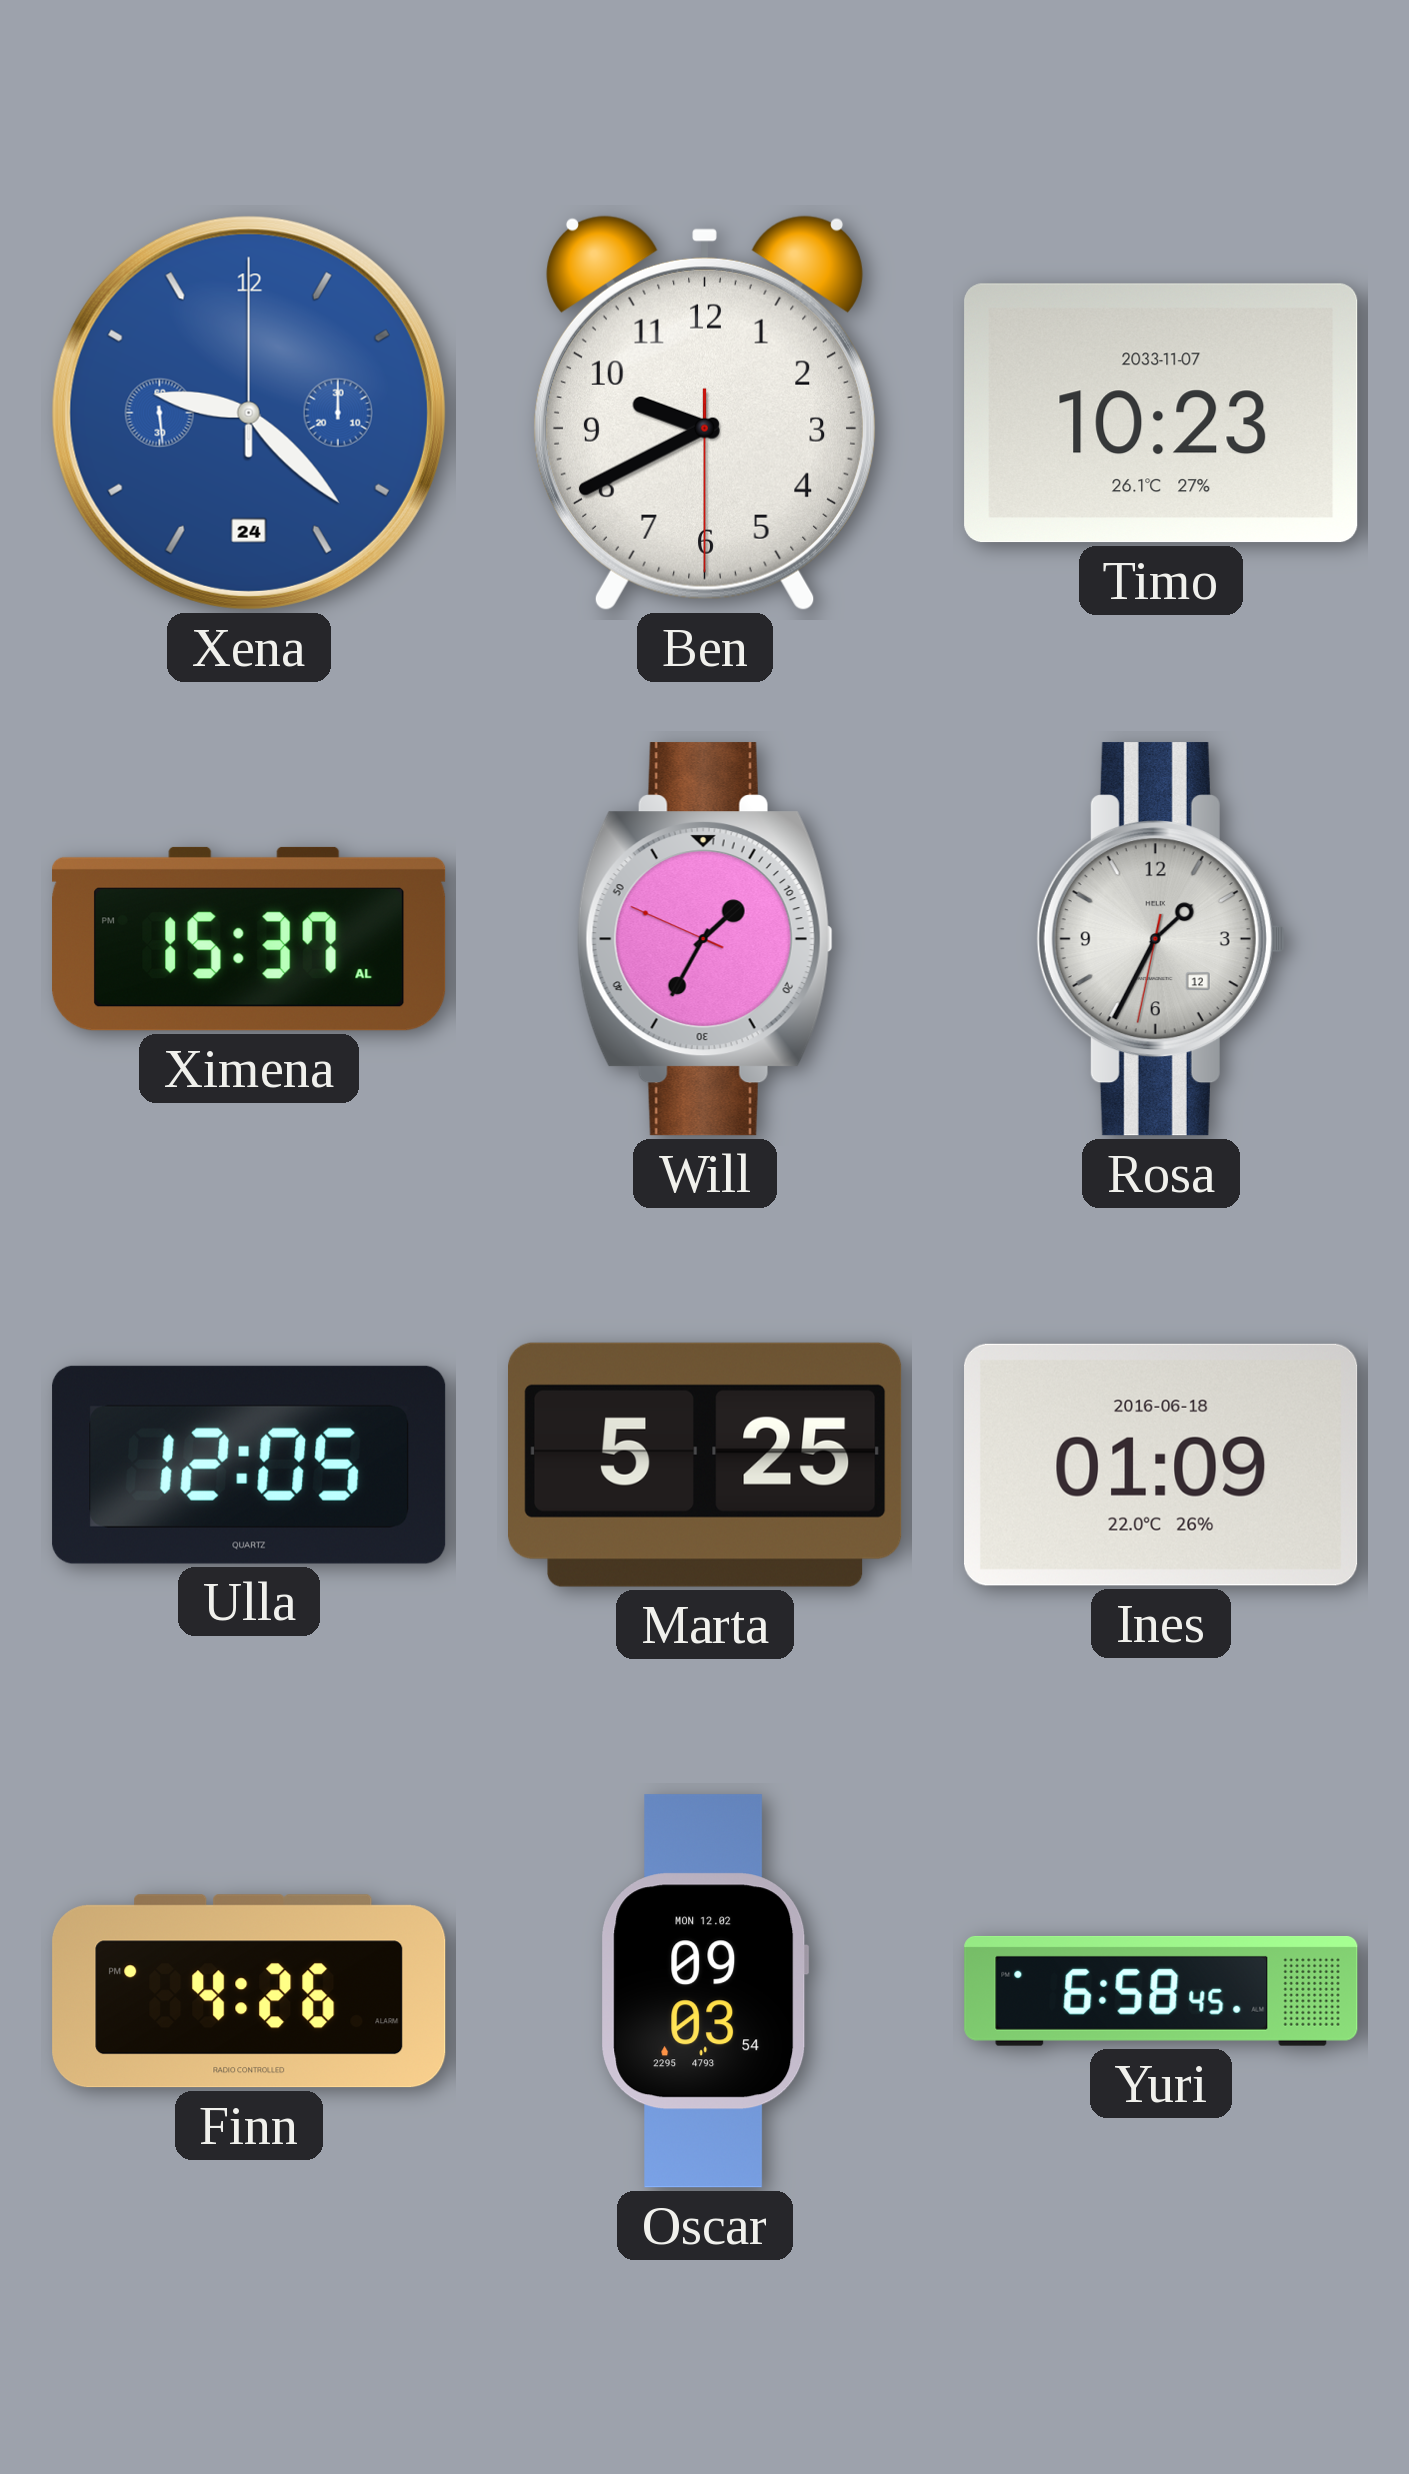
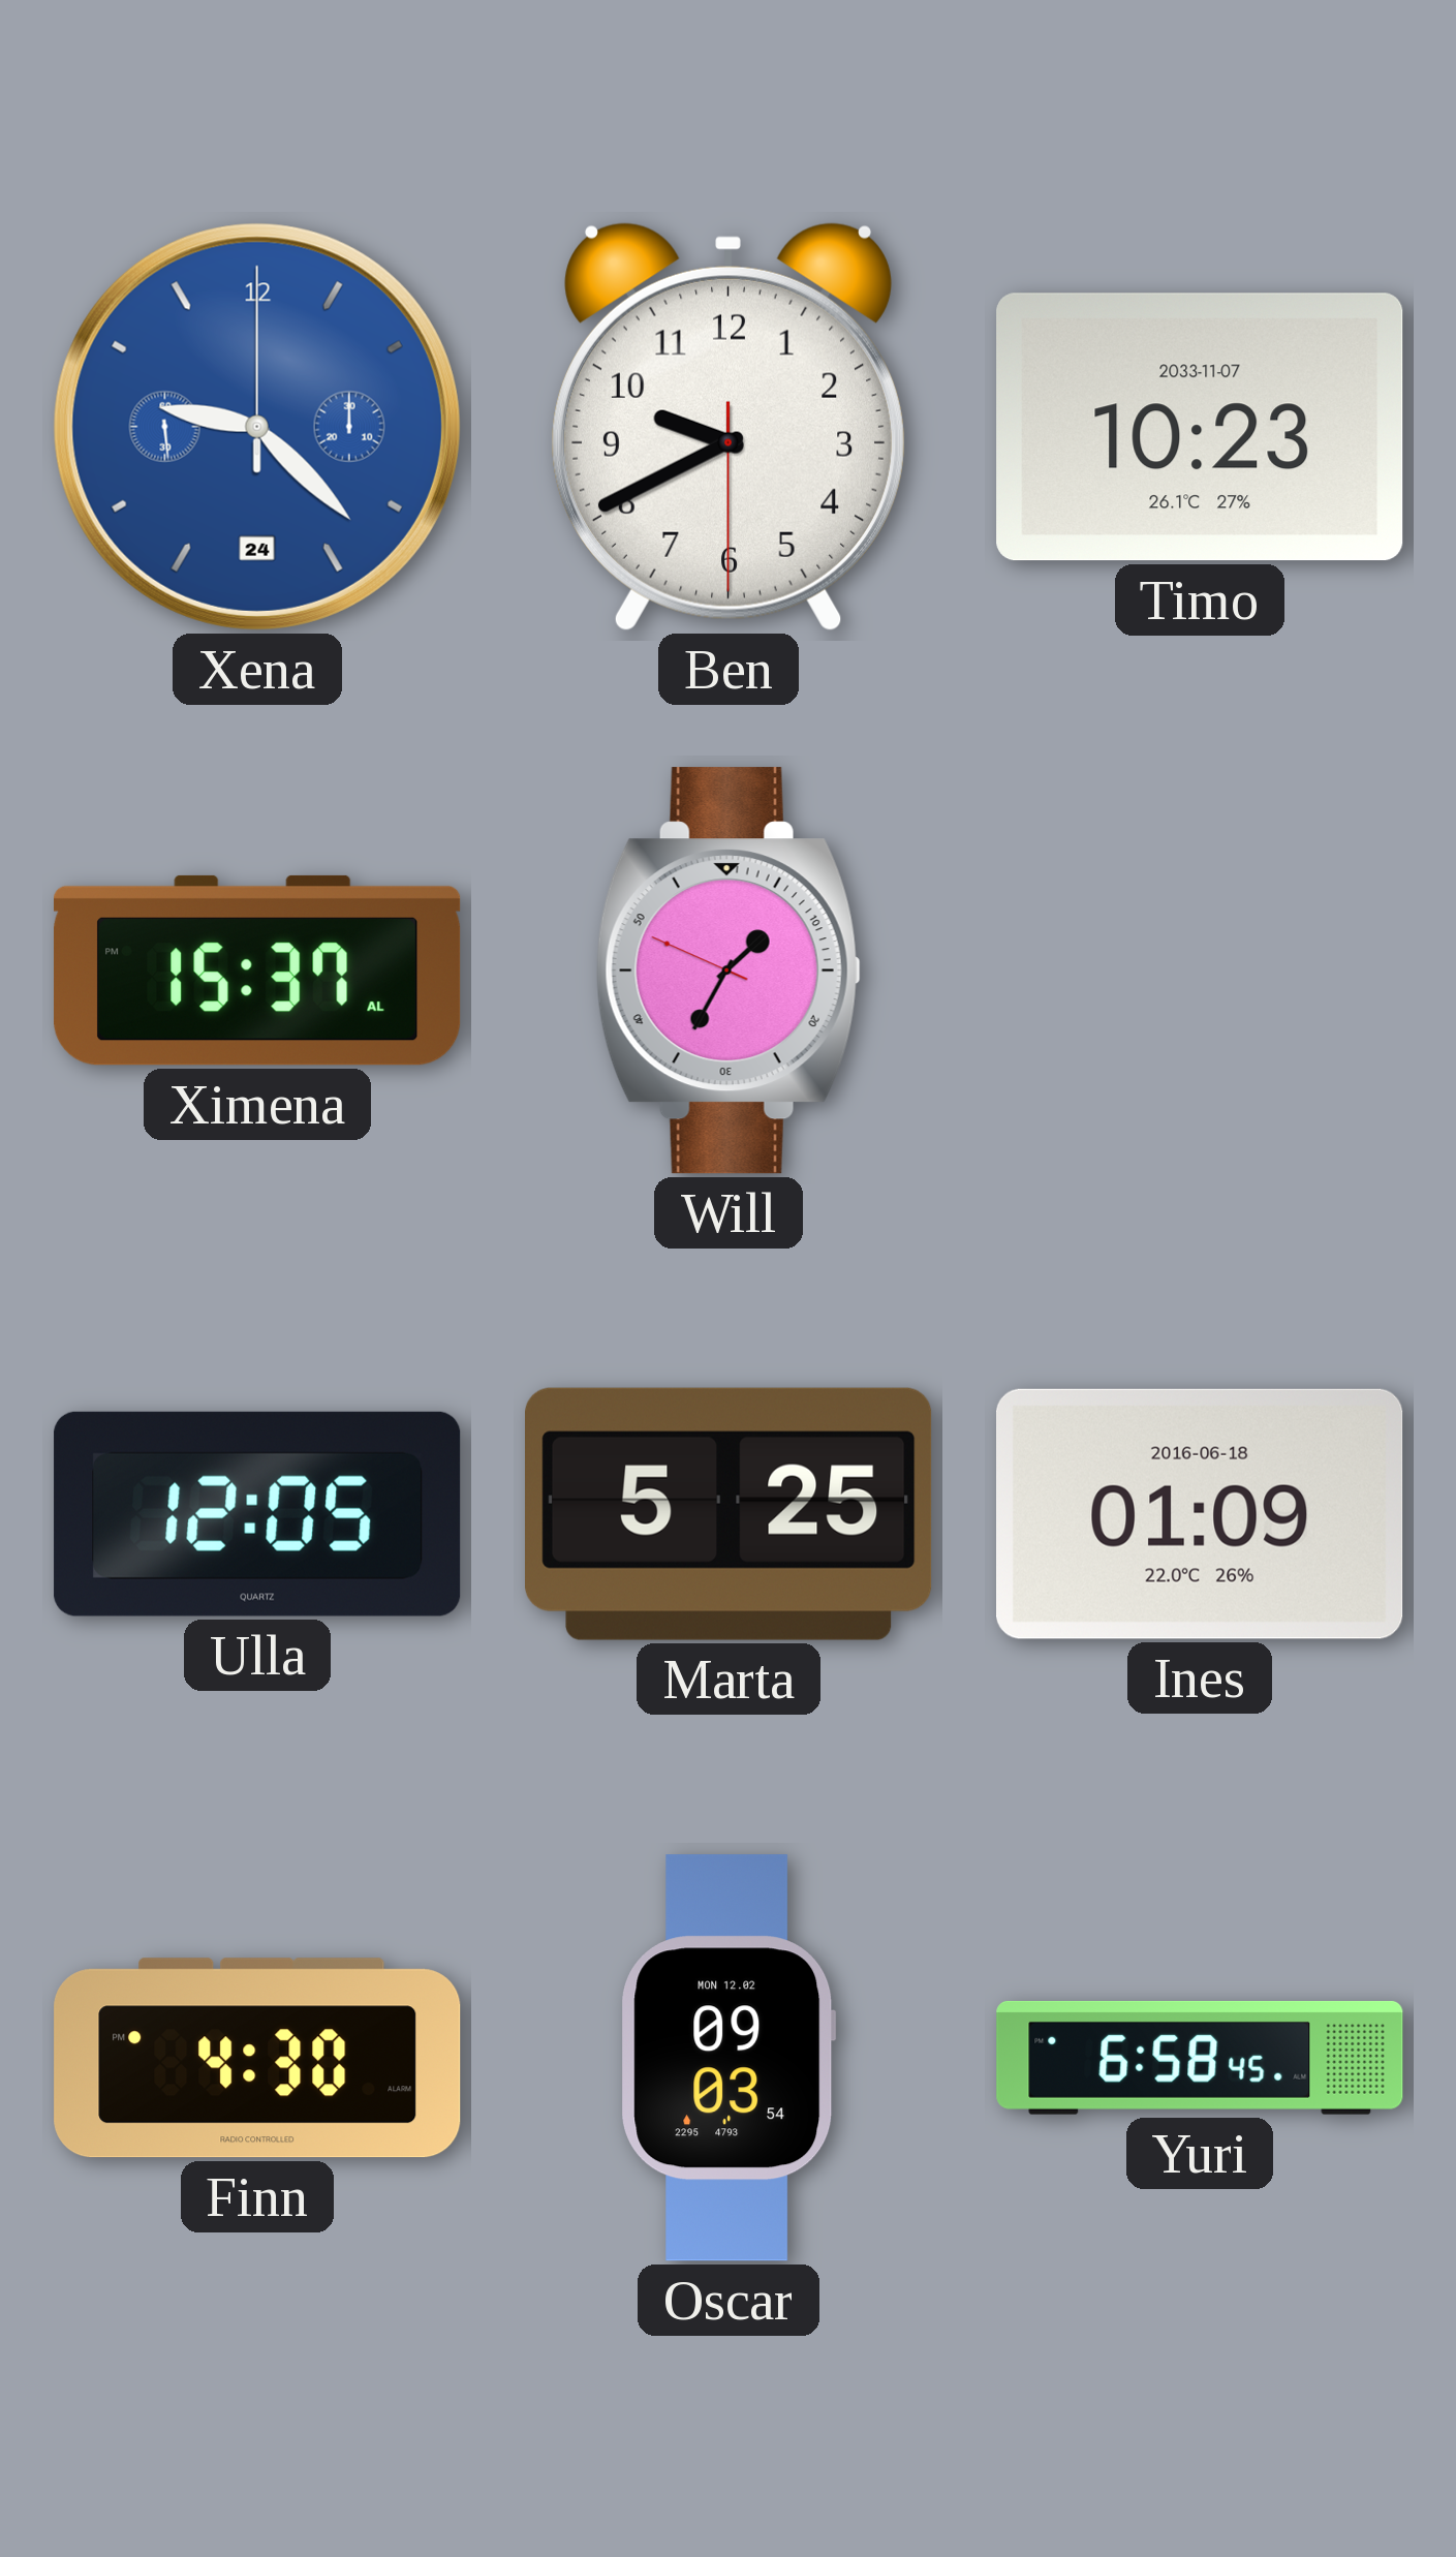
Rosa: 1:34 -> none (1161, 939)
Finn: 4:26 -> 4:30 (257, 2058)
